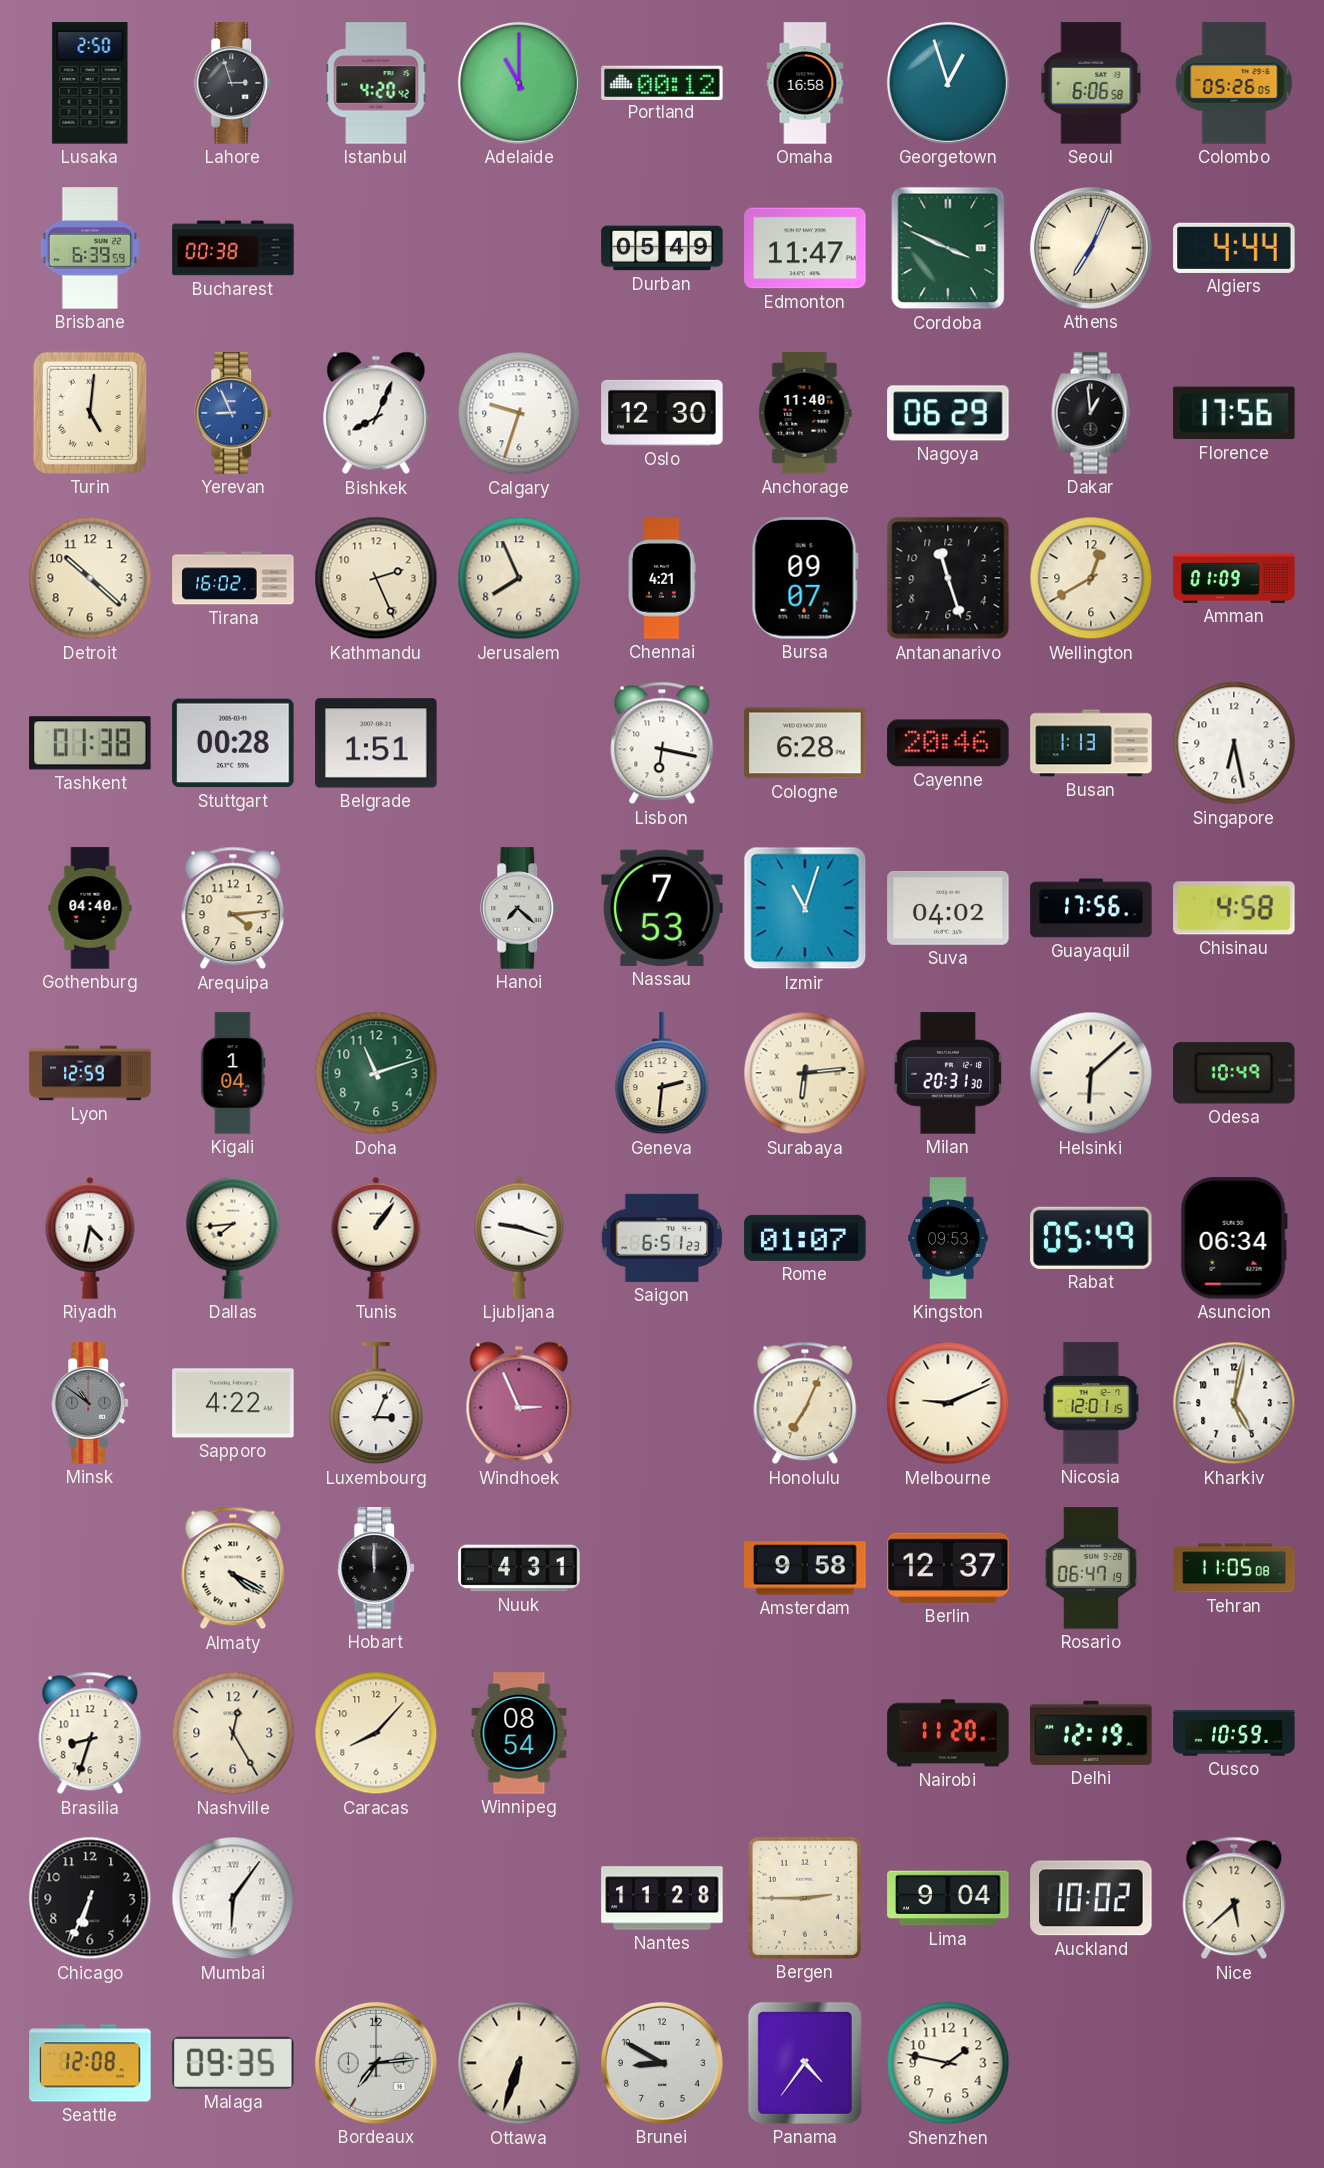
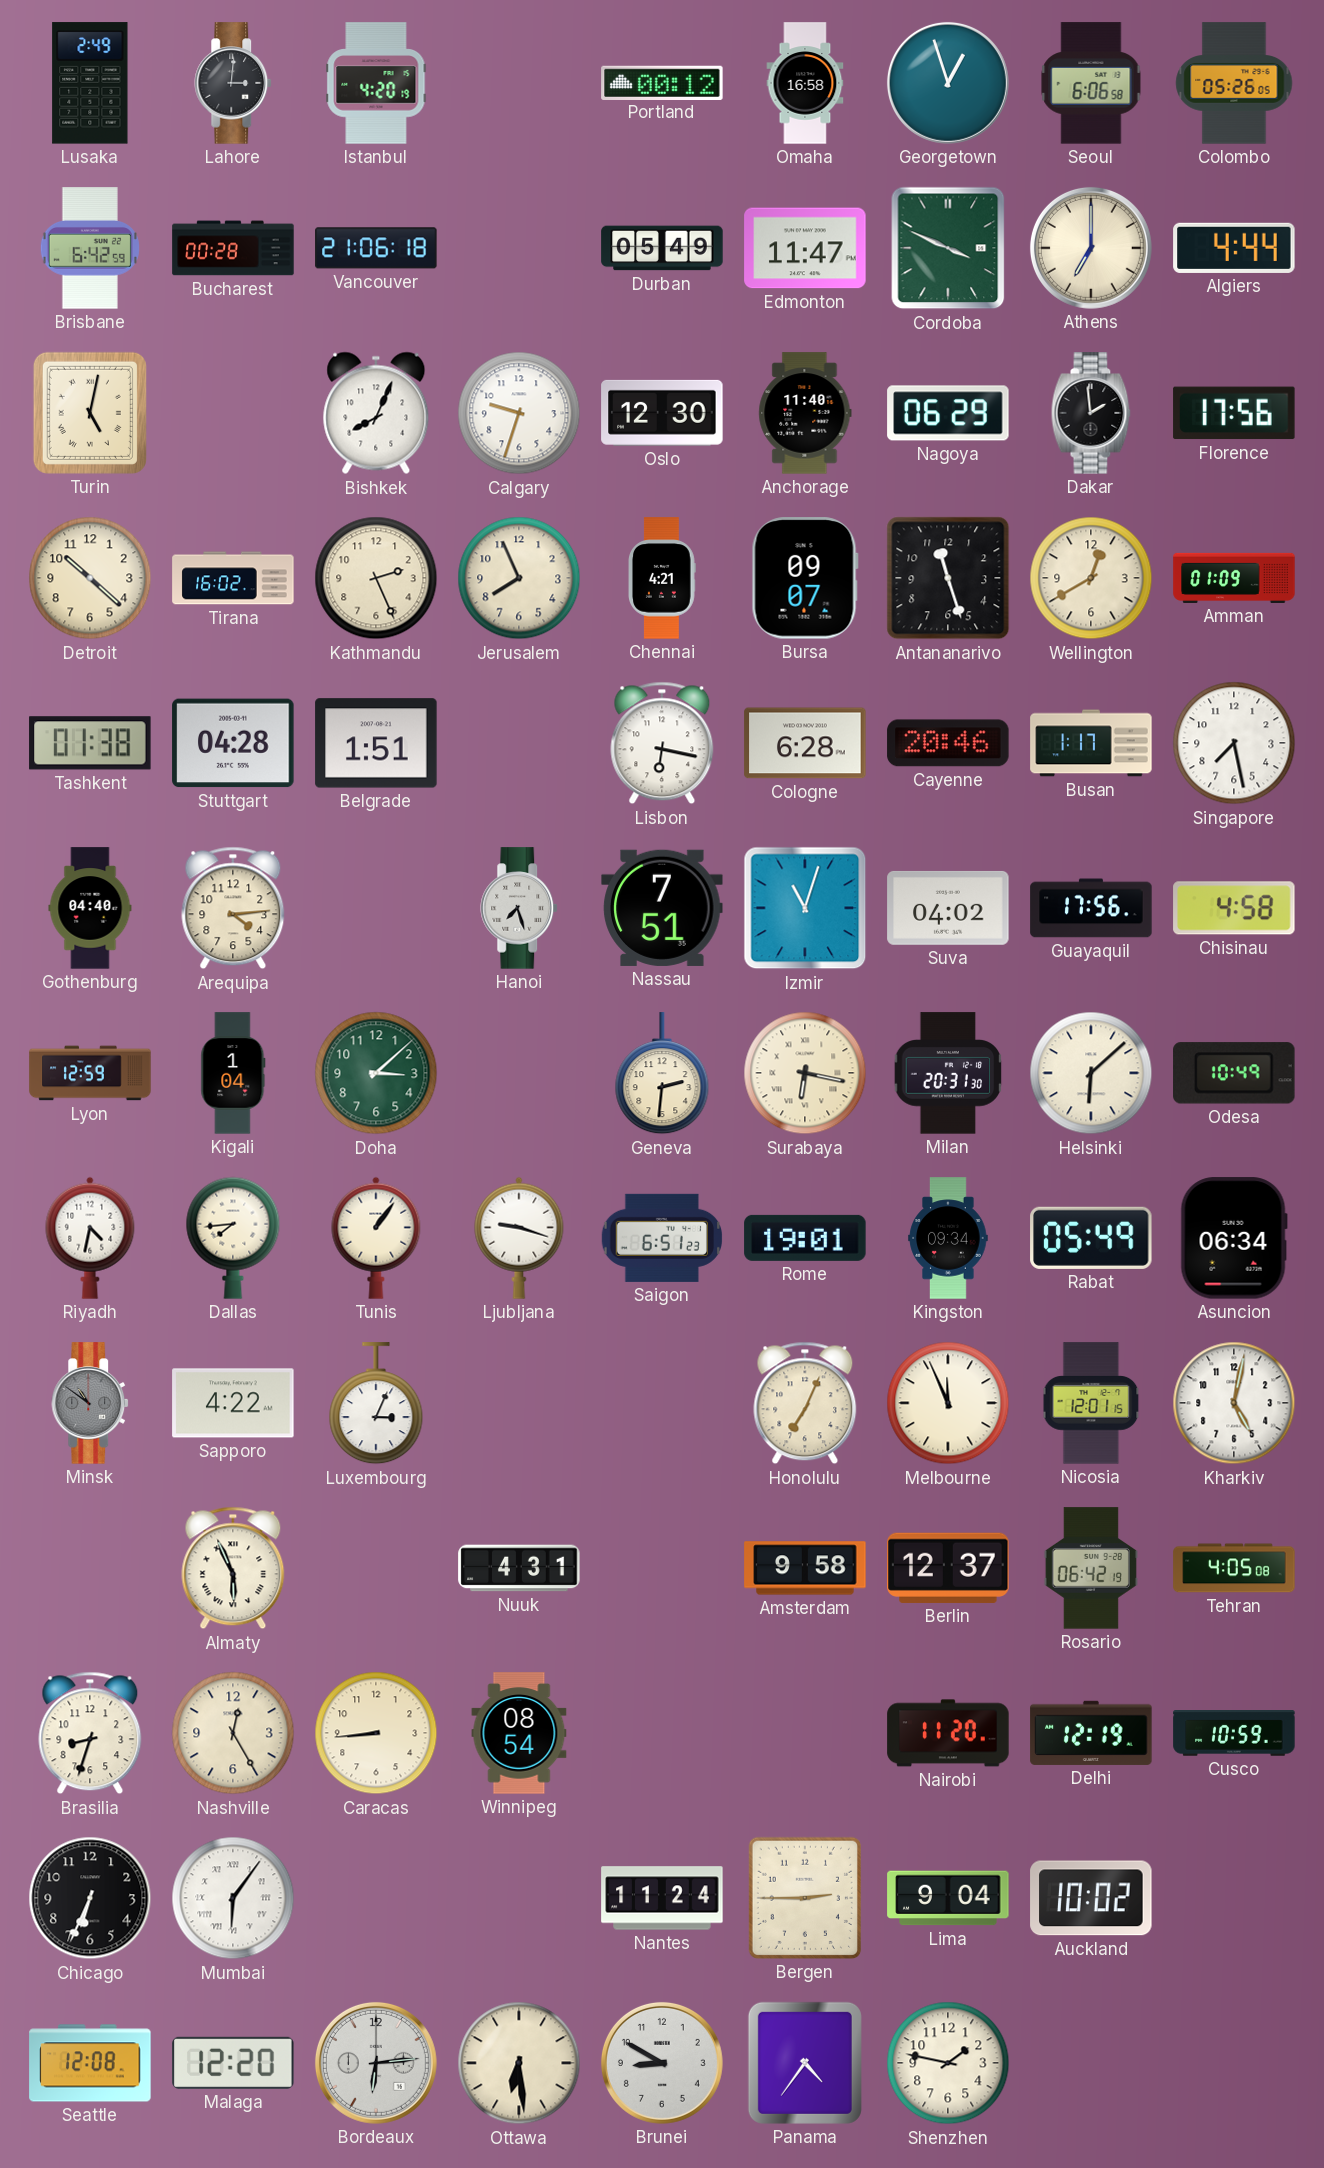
Lusaka: 2:50 -> 2:49 (90, 83)
Lahore: 2:57 -> 3:01 (234, 83)
Istanbul: 4:20:42 -> 4:20:19 (376, 83)
Adelaide: 11:00 -> none (519, 83)
Brisbane: 6:39 -> 6:42 (90, 248)
Bucharest: 00:38 -> 00:28 (233, 248)
Vancouver: none -> 21:06 (376, 248)
Athens: 7:04 -> 7:00 (1091, 248)
Turin: 5:01 -> 5:02 (90, 413)
Yerevan: 8:56 -> none (234, 413)
Dakar: 12:59 -> 1:59 (1091, 413)
Stuttgart: 00:28 -> 04:28 (233, 743)
Busan: 1:13 -> 1:17 (1091, 743)
Singapore: 6:28 -> 7:28 (1234, 743)
Hanoi: 7:22 -> 7:27 (520, 908)
Nassau: 7:53 -> 7:51 (662, 908)
Doha: 11:12 -> 3:08 (376, 1073)
Surabaya: 6:14 -> 6:17 (805, 1073)
Rome: 01:07 -> 19:01 (805, 1238)
Kingston: 09:53 -> 09:34 (948, 1238)
Windhoek: 2:56 -> none (519, 1403)
Melbourne: 9:11 -> 11:56 (948, 1403)
Almaty: 4:20 -> 5:56 (233, 1568)
Hobart: 12:00 -> none (377, 1568)
Rosario: 06:47 -> 06:42 (1091, 1568)
Tehran: 11:05 -> 4:05 (1234, 1568)
Caracas: 8:07 -> 8:44 (376, 1733)
Nantes: 11:28 -> 11:24 (662, 1898)
Nice: 5:38 -> none (1234, 1898)
Malaga: 09:35 -> 12:20 (233, 2063)
Bordeaux: 7:14 -> 6:14 (376, 2063)
Ottawa: 6:33 -> 6:29 (519, 2063)
